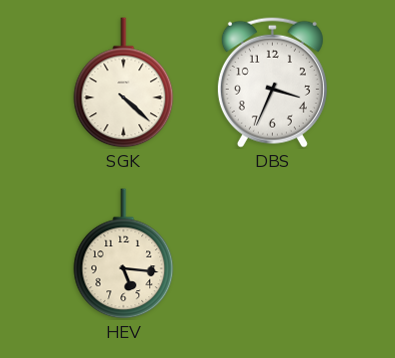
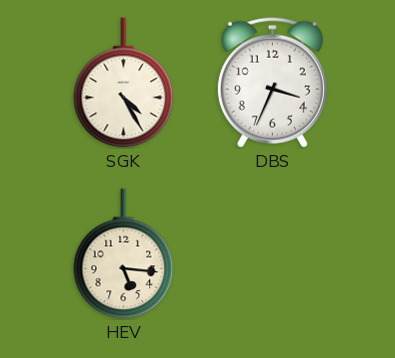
SGK: 4:22 -> 4:25 (124, 83)
